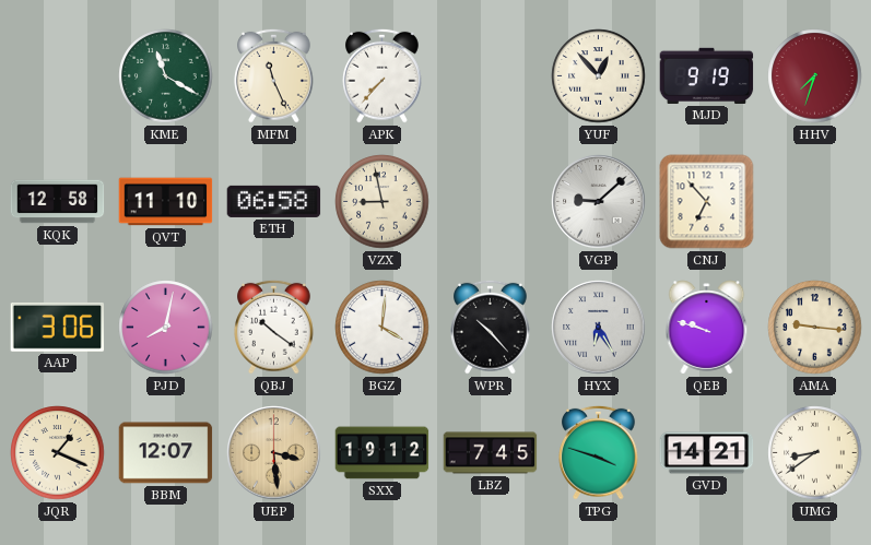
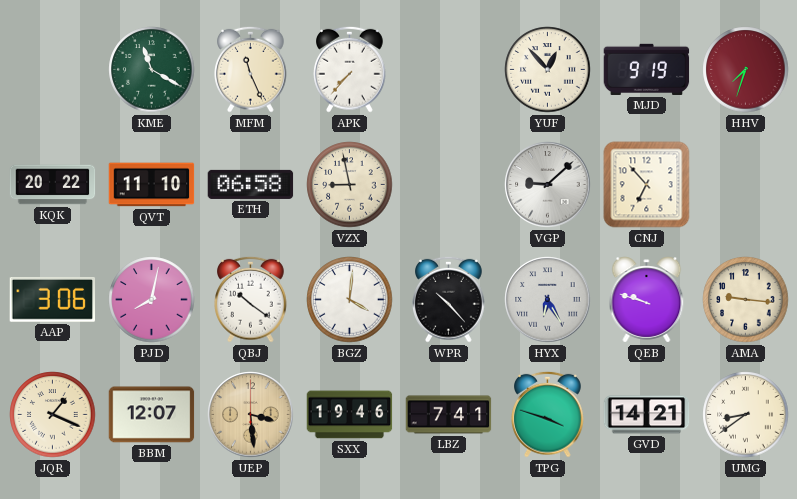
KQK: 12:58 -> 20:22 (53, 185)
SXX: 19:12 -> 19:46 (350, 415)
LBZ: 7:45 -> 7:41 (449, 415)
